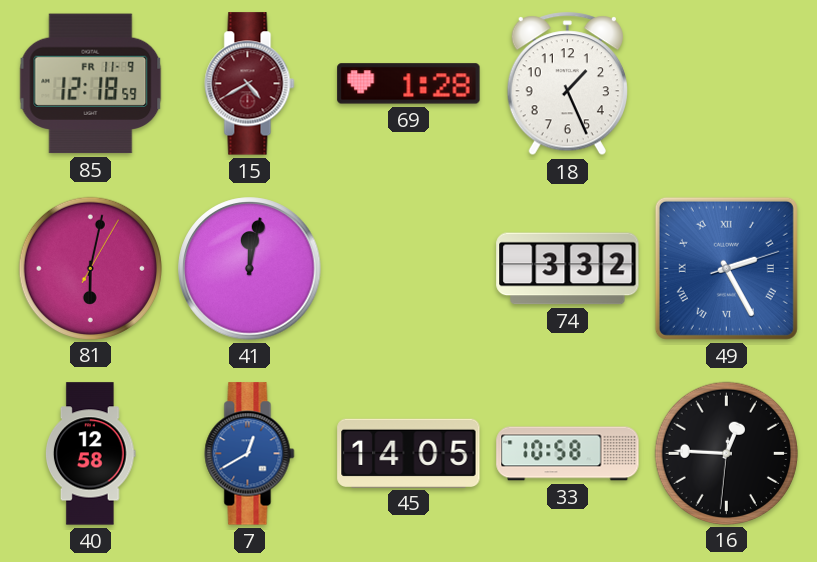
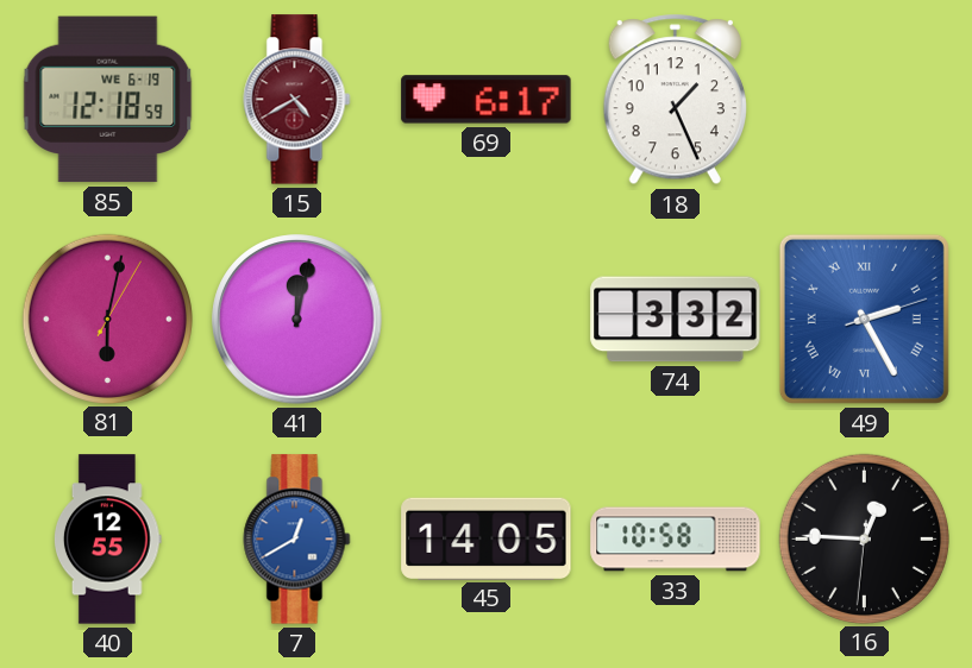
85 date: FR 11-9 -> WE 6-19 (108, 100)
69: 1:28 -> 6:17 (487, 100)
40: 12:58 -> 12:55 (108, 540)
